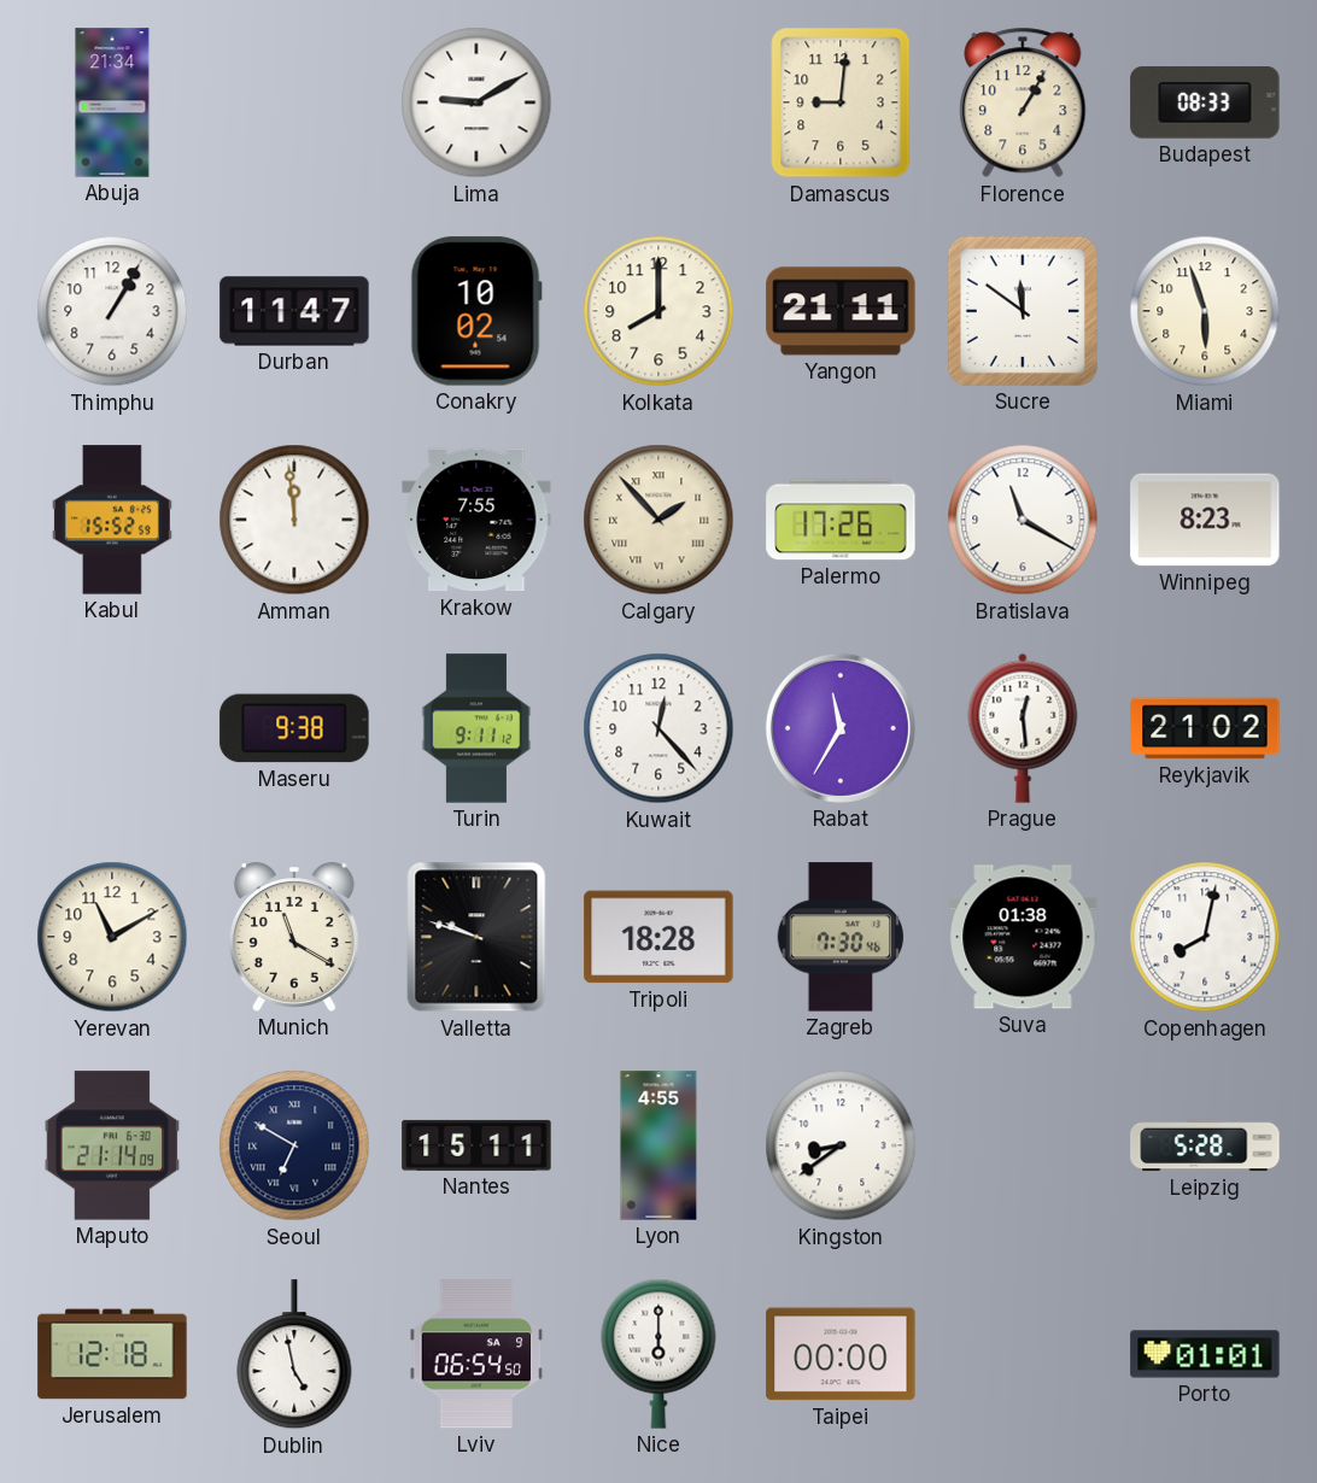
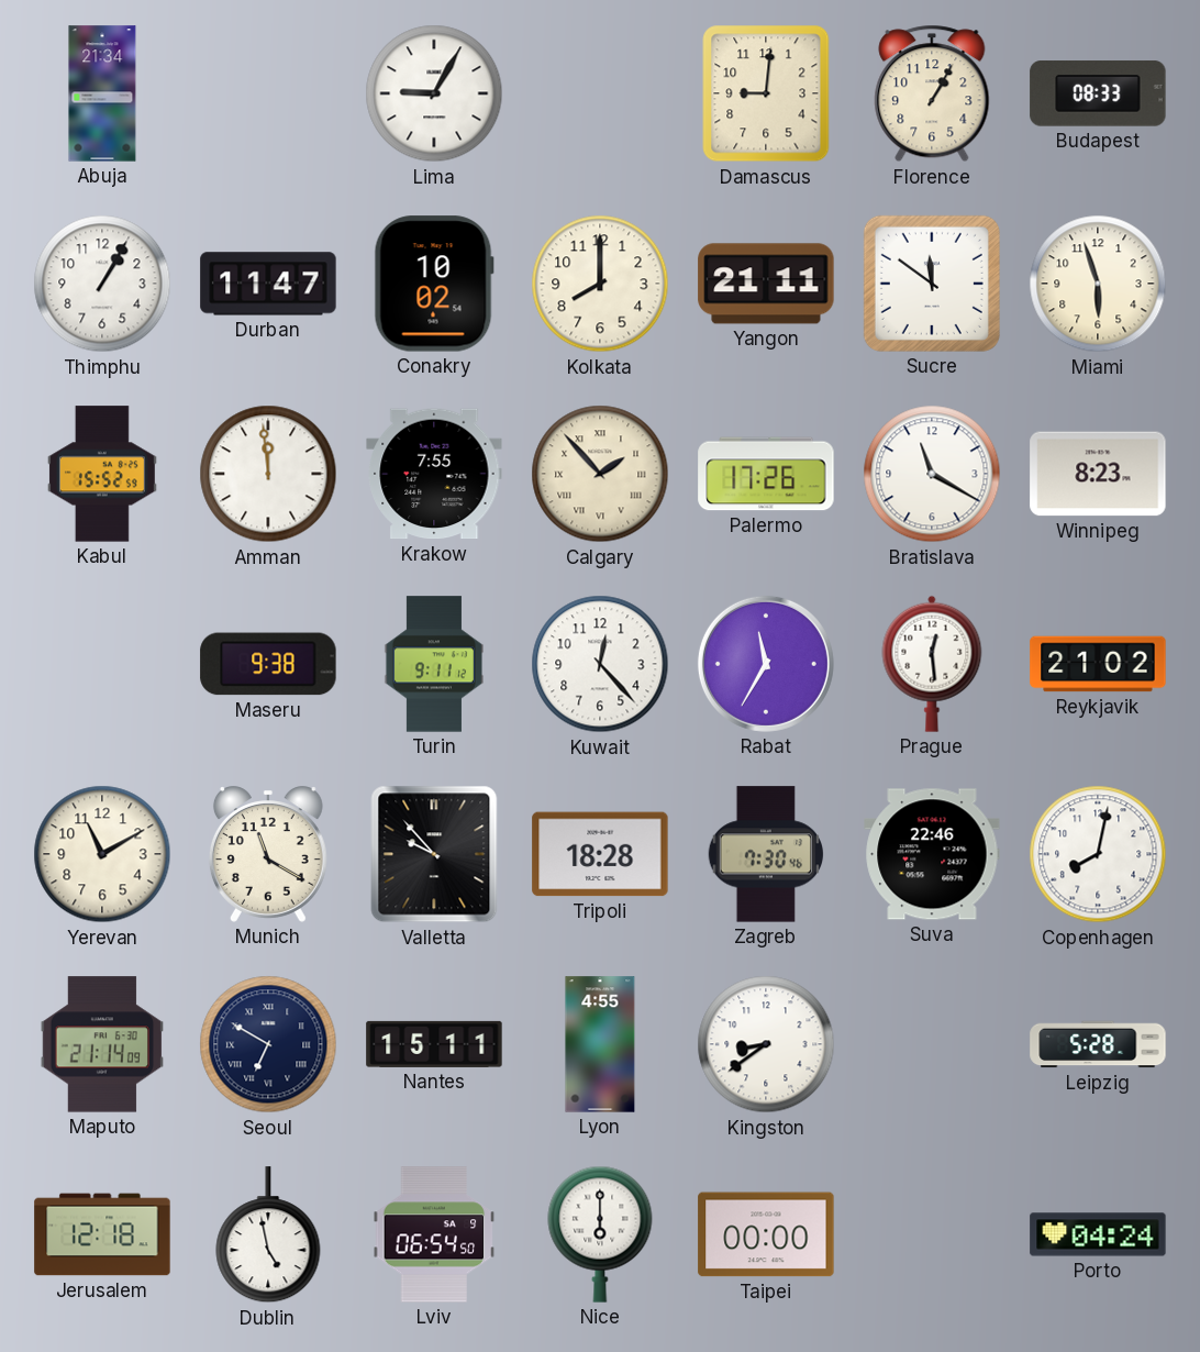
Lima: 9:10 -> 9:05 (434, 93)
Valletta: 9:48 -> 9:53 (434, 854)
Suva: 01:38 -> 22:46 (932, 854)
Porto: 01:01 -> 04:24 (1098, 1234)
